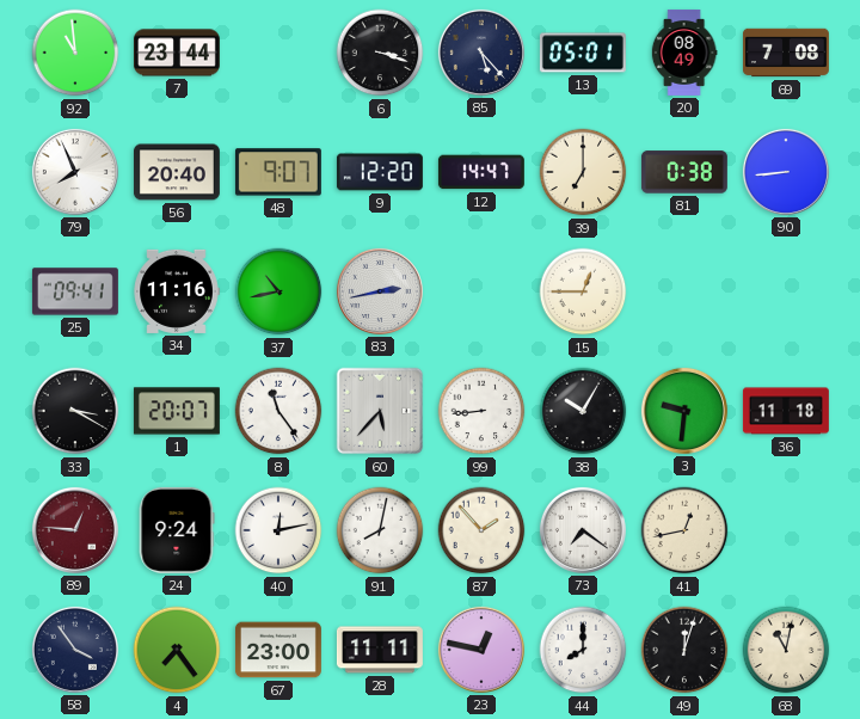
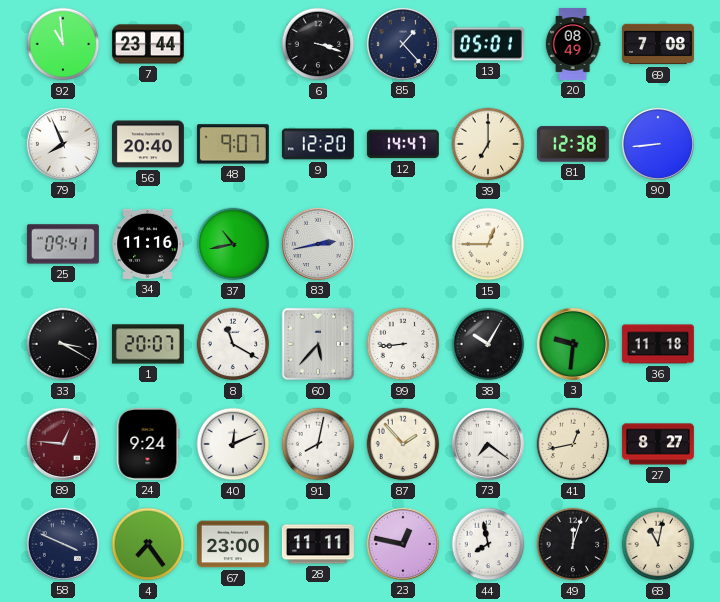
85: 5:23 -> 1:23 (403, 44)
81: 0:38 -> 12:38 (573, 144)
8: 11:24 -> 11:20 (233, 344)
40: 12:13 -> 12:11 (233, 444)
27: none -> 8:27 (658, 444)
58: 3:54 -> 3:49 (63, 544)
44: 8:00 -> 7:58 (488, 544)
